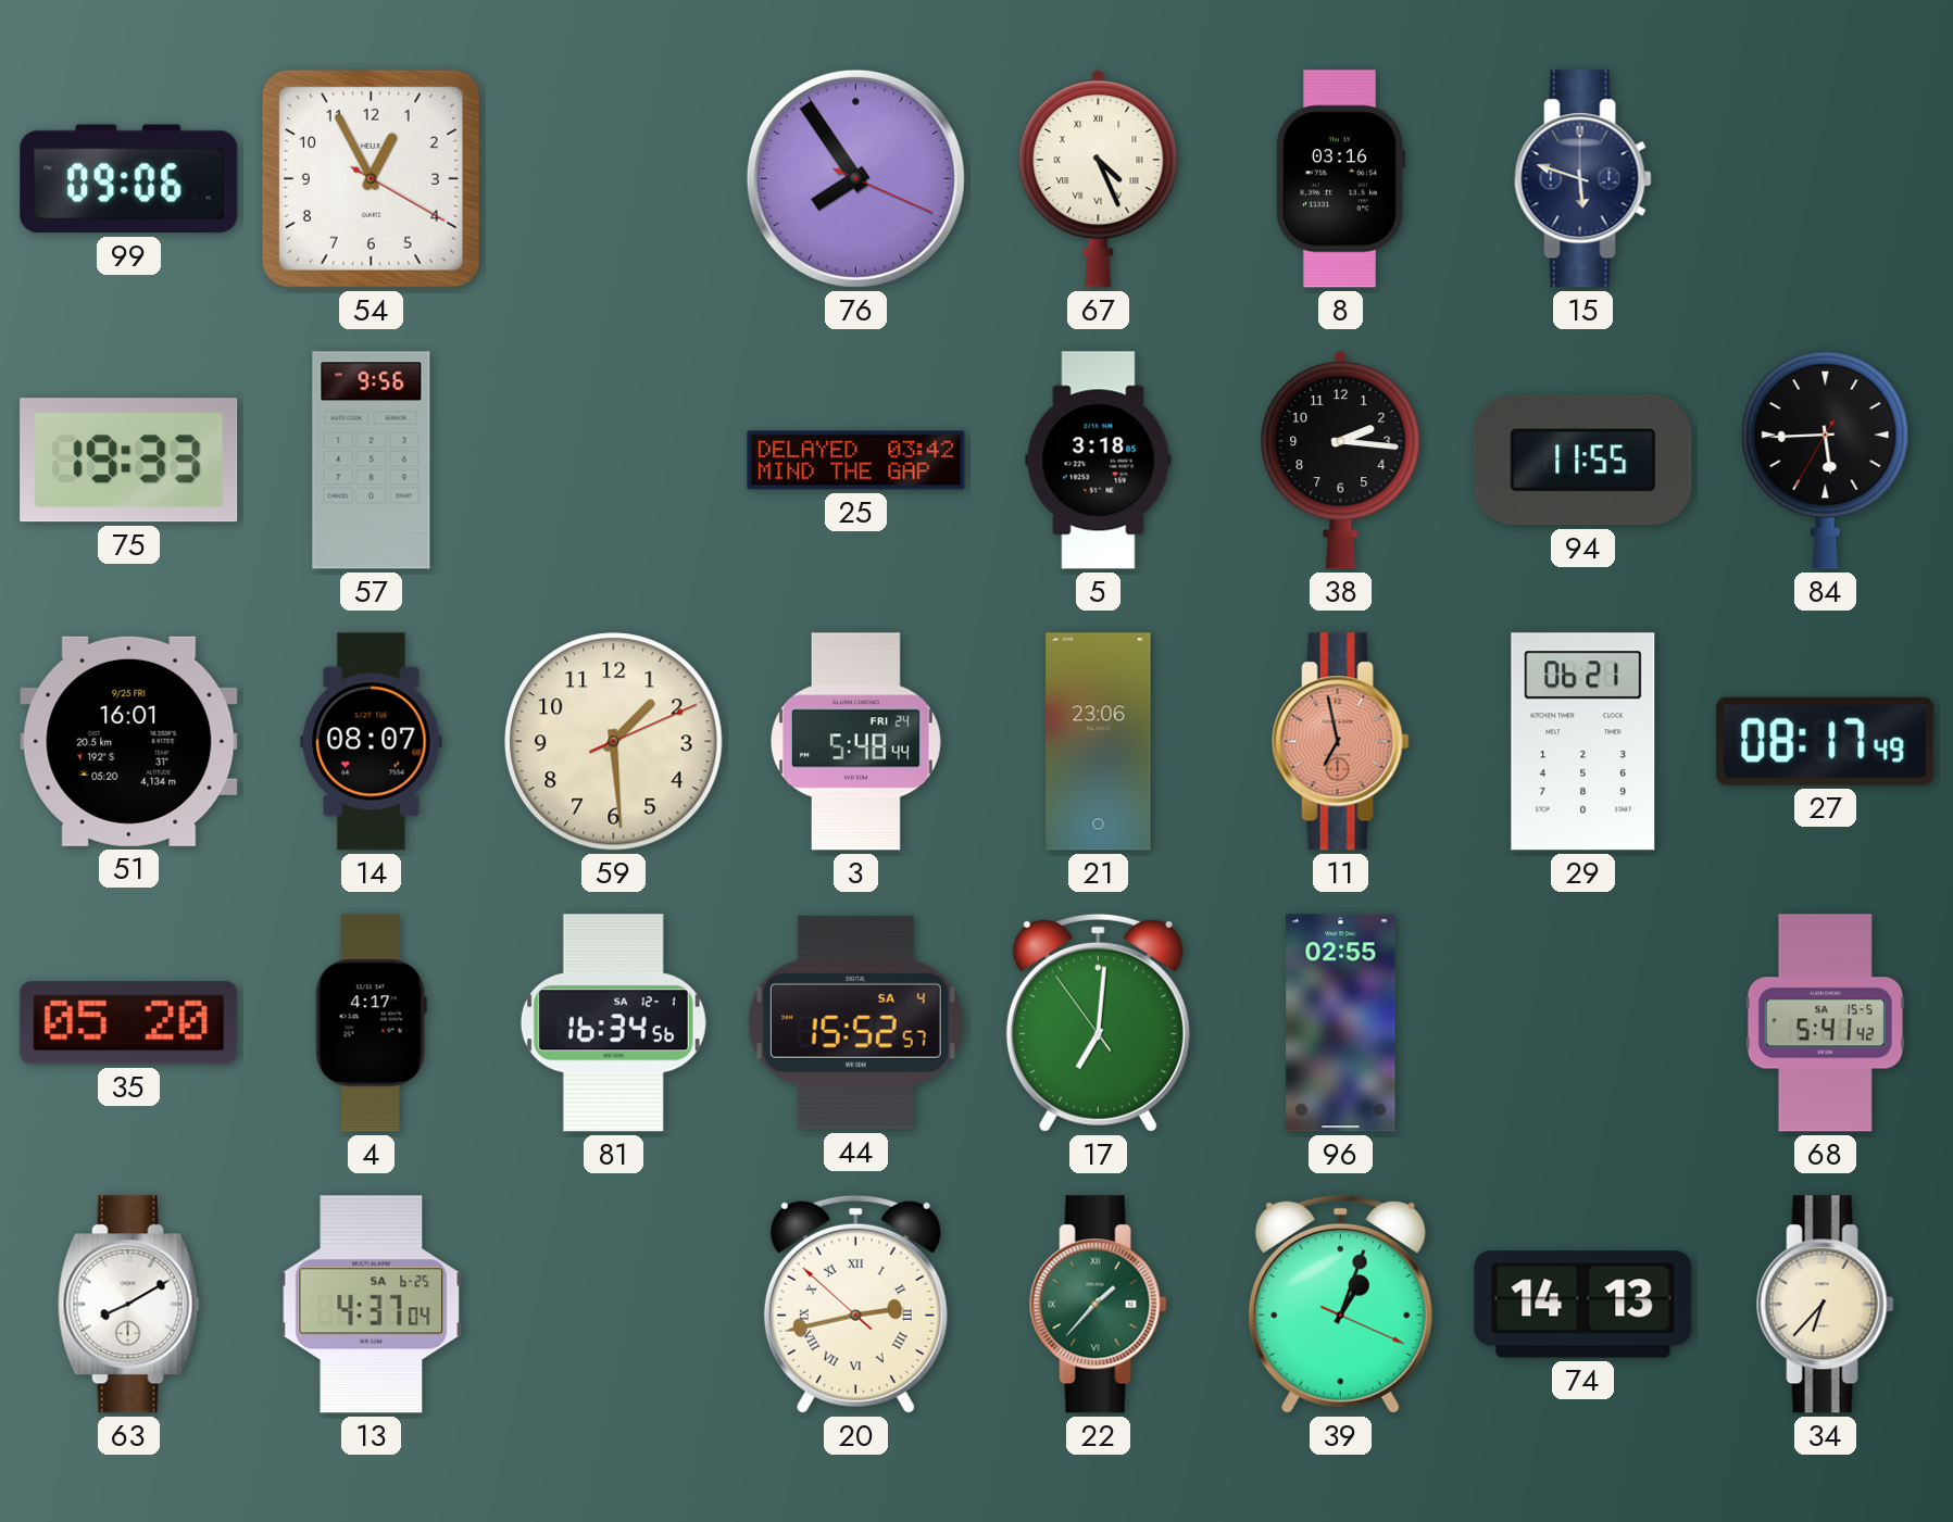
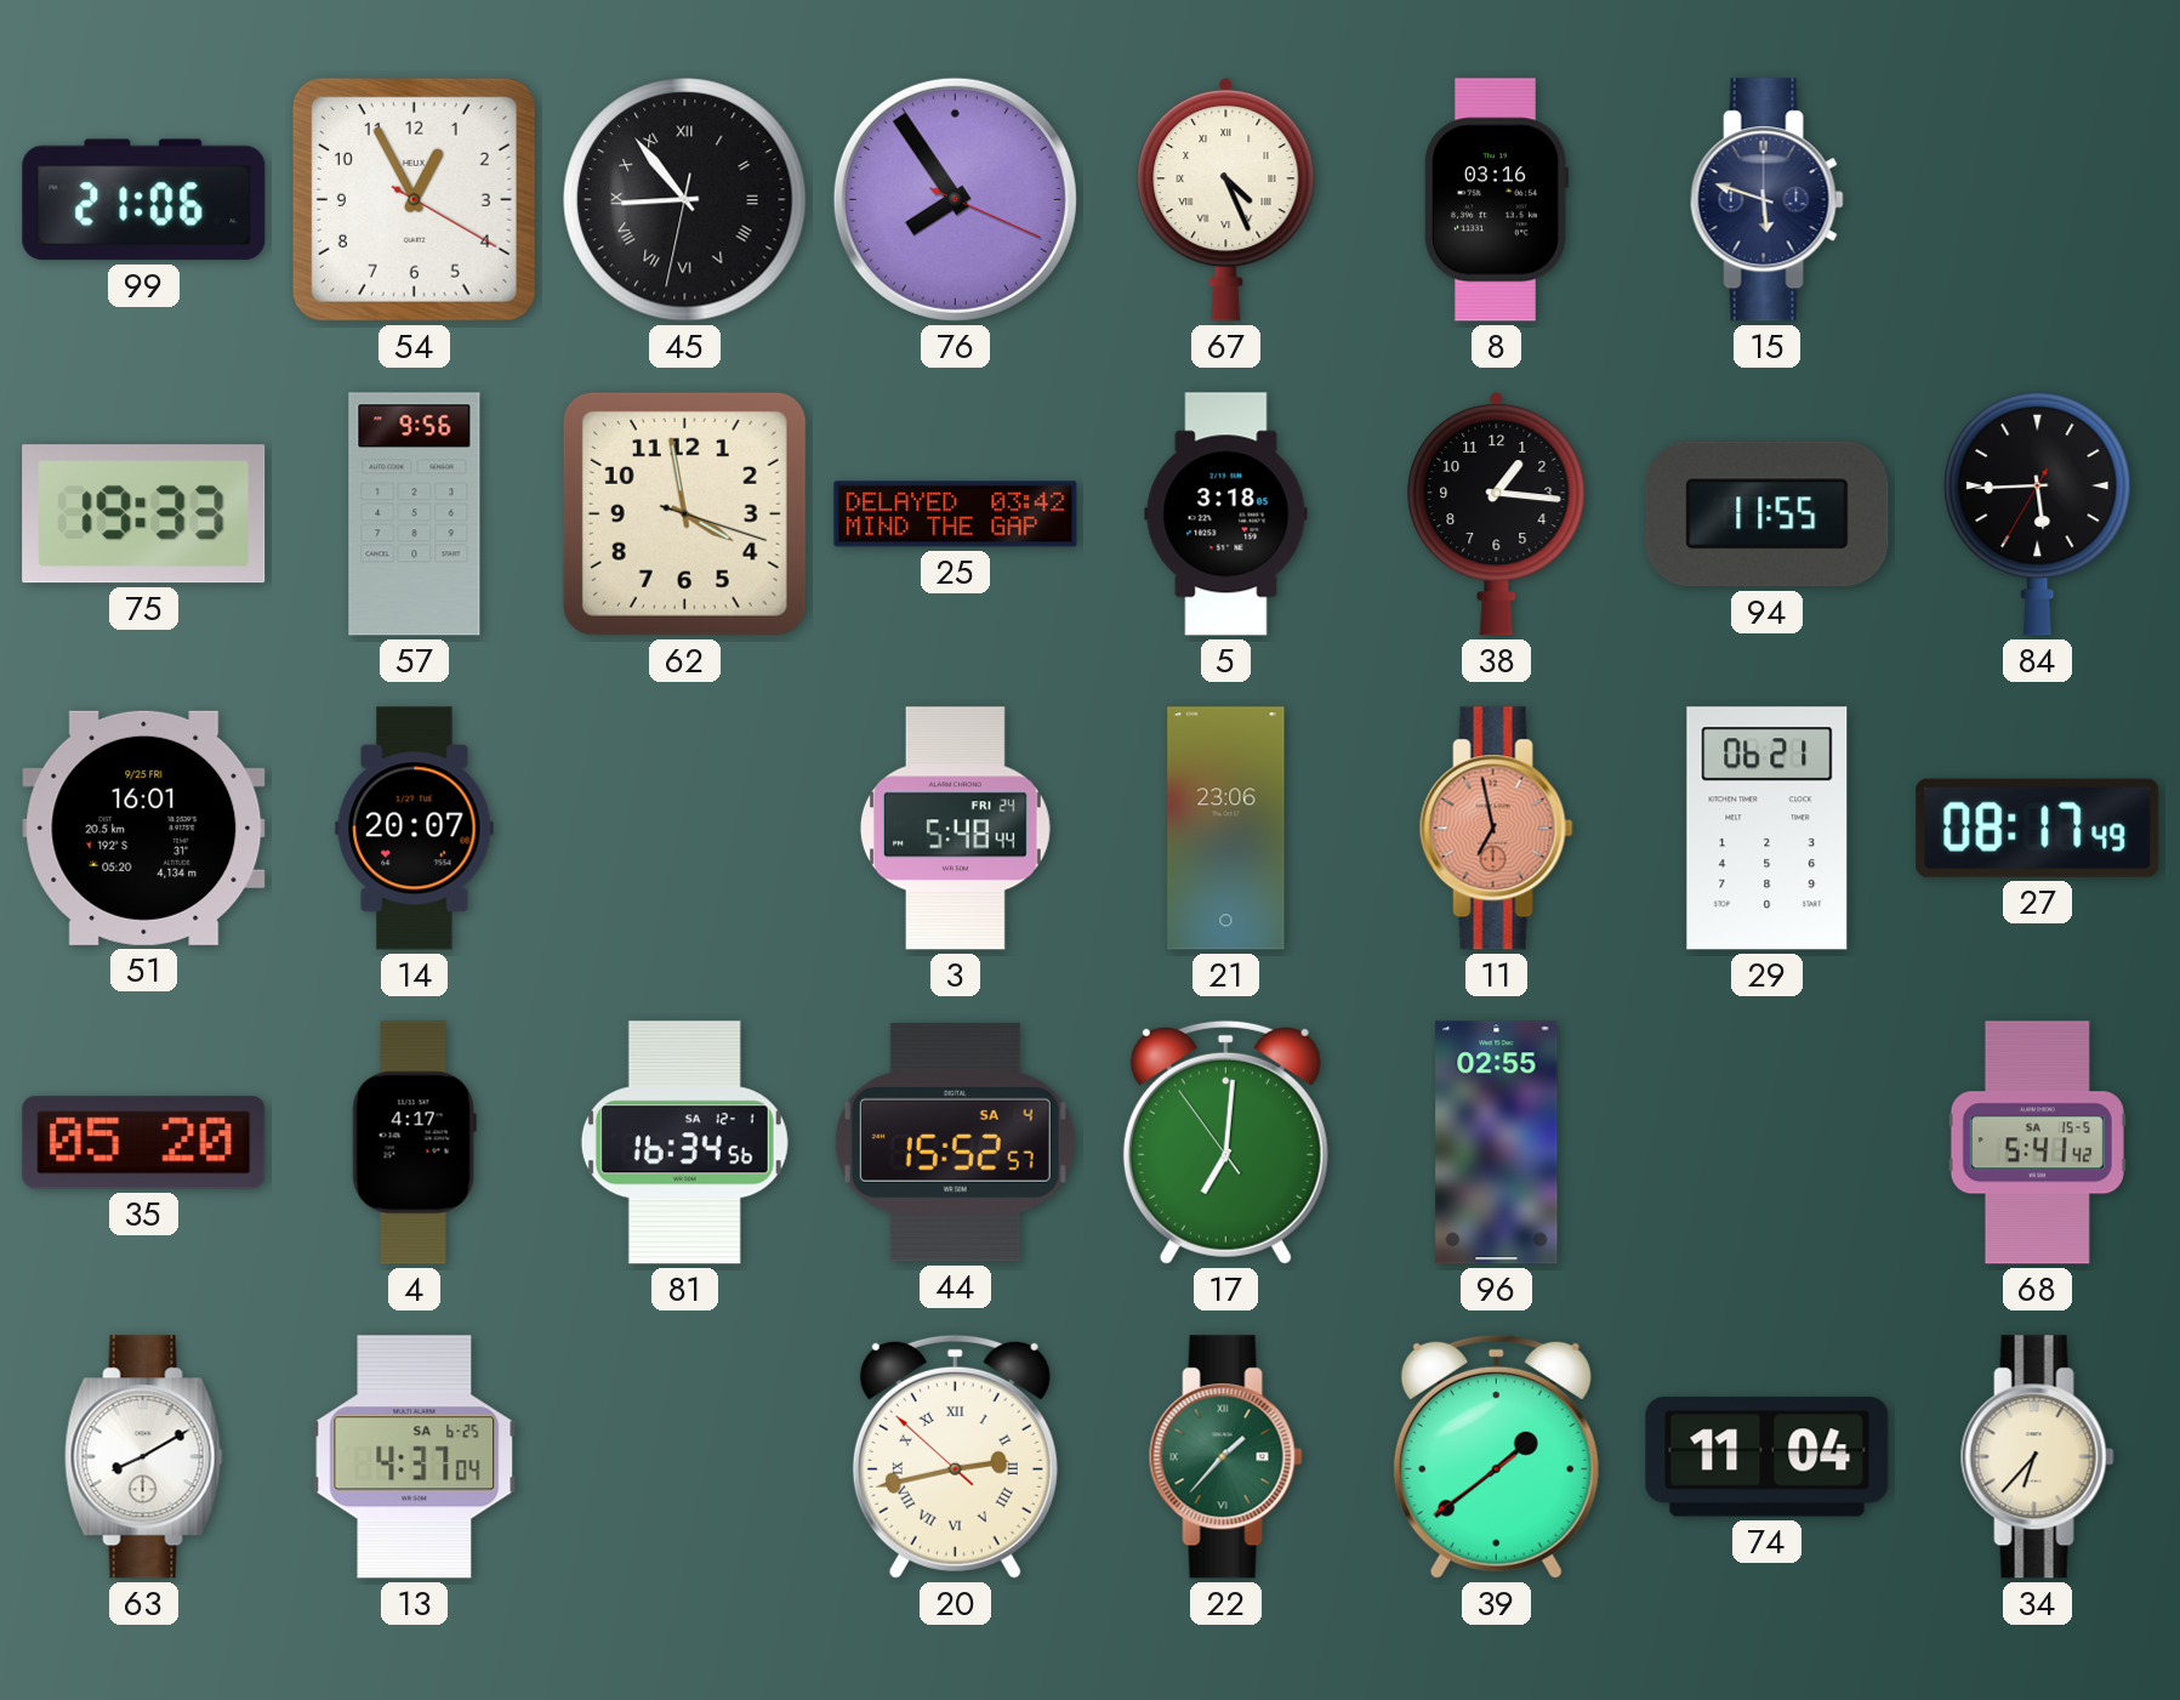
99: 09:06 -> 21:06 (144, 200)
45: none -> 8:53 (685, 200)
62: none -> 3:58 (684, 513)
38: 2:16 -> 1:16 (1497, 513)
14: 08:07 -> 20:07 (415, 829)
59: 1:29 -> none (614, 742)
39: 1:03 -> 1:38 (1496, 1456)
74: 14:13 -> 11:04 (1768, 1457)
